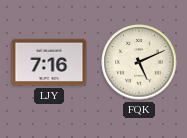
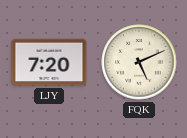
LJY: 7:16 -> 7:20 (49, 62)
